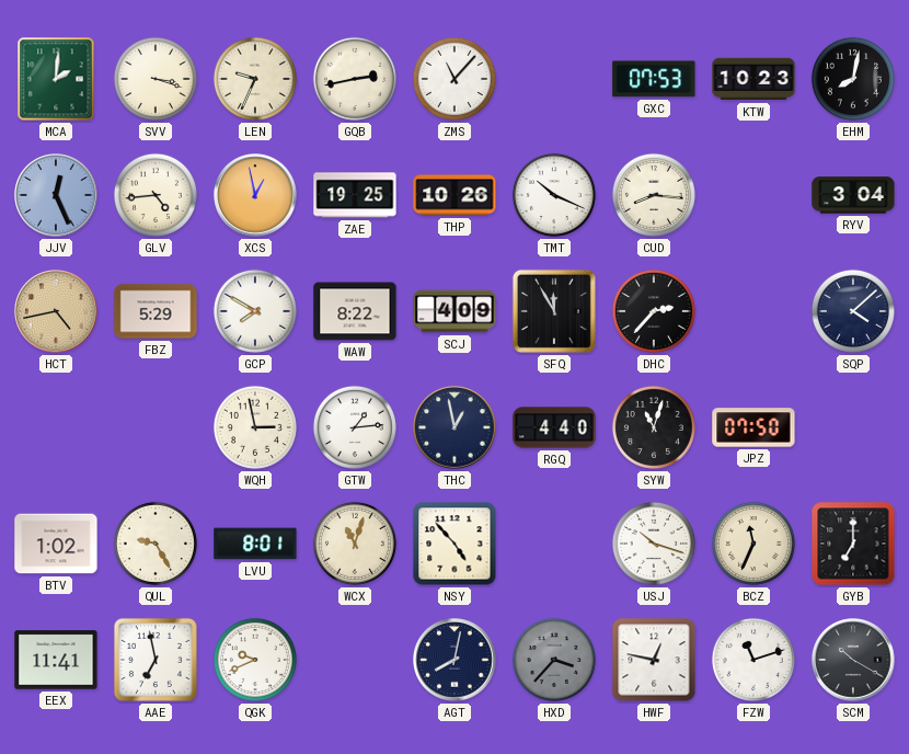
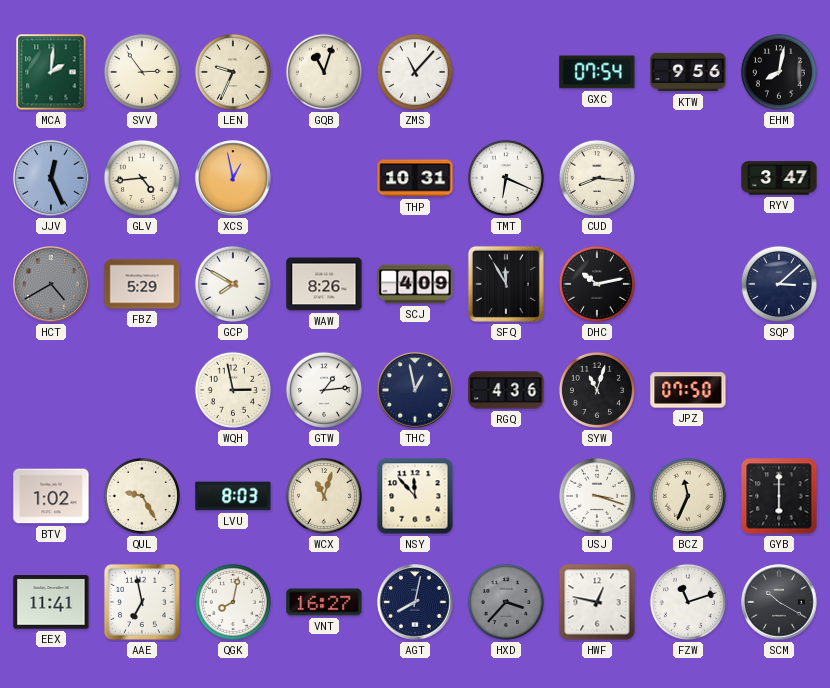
SVV: 3:18 -> 2:54 (142, 72)
GQB: 2:43 -> 11:03 (324, 72)
GXC: 07:53 -> 07:54 (597, 72)
KTW: 10:23 -> 9:56 (688, 72)
ZAE: 19:25 -> none (355, 195)
THP: 10:26 -> 10:31 (415, 178)
TMT: 10:19 -> 6:19 (506, 178)
RYV: 3:04 -> 3:47 (779, 178)
HCT: 4:43 -> 4:40 (51, 284)
HCT dial: champagne -> grey (51, 284)
WAW: 8:22 -> 8:26 (324, 284)
DHC: 2:37 -> 10:13 (597, 284)
SQP: 4:08 -> 3:08 (779, 284)
RGQ: 4:40 -> 4:36 (506, 390)
LVU: 8:01 -> 8:03 (233, 496)
NSY: 4:53 -> 11:53 (415, 496)
USJ: 10:18 -> 3:18 (597, 496)
GYB: 7:00 -> 6:00 (779, 496)
QGK: 9:41 -> 8:02 (233, 602)
VNT: none -> 16:27 (324, 602)
